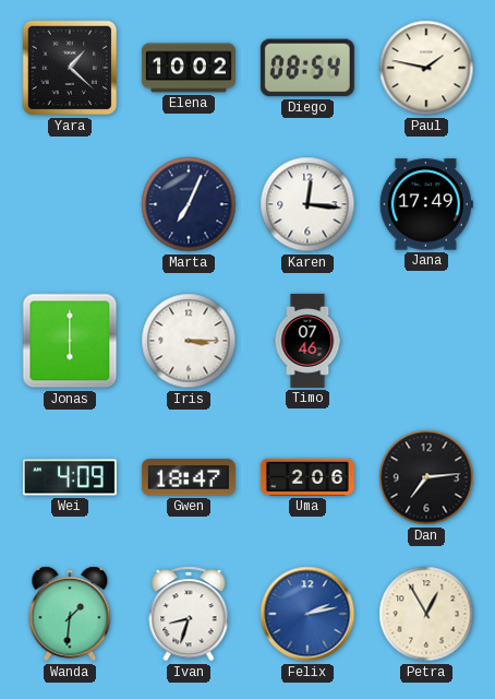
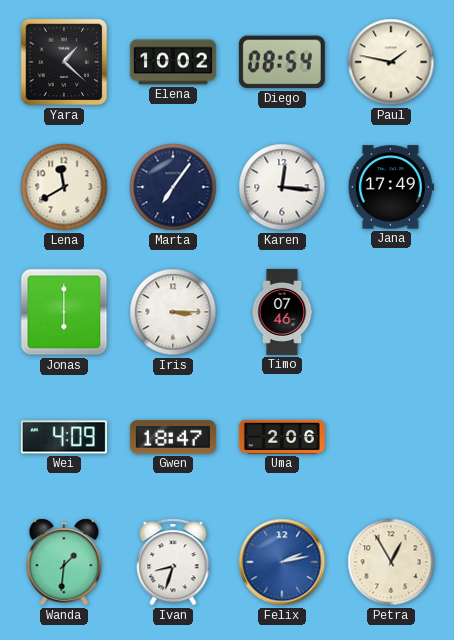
Lena: none -> 11:40 (64, 187)
Marta: 7:04 -> 7:06 (173, 187)
Dan: 7:14 -> none (426, 477)
